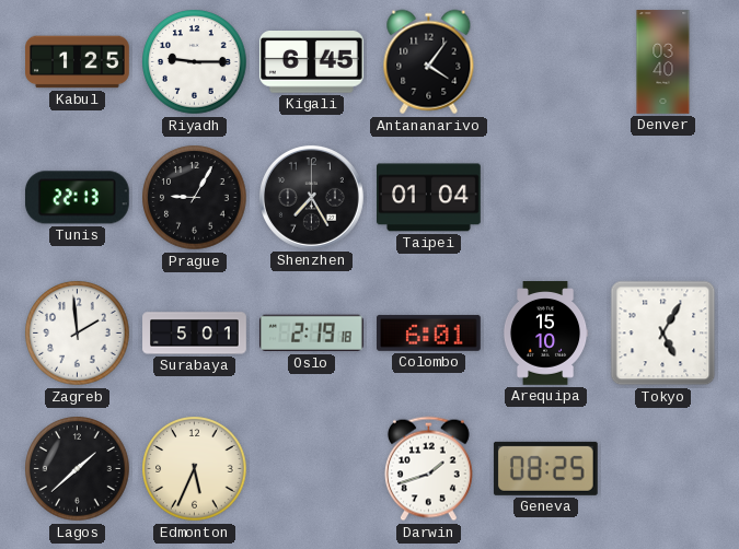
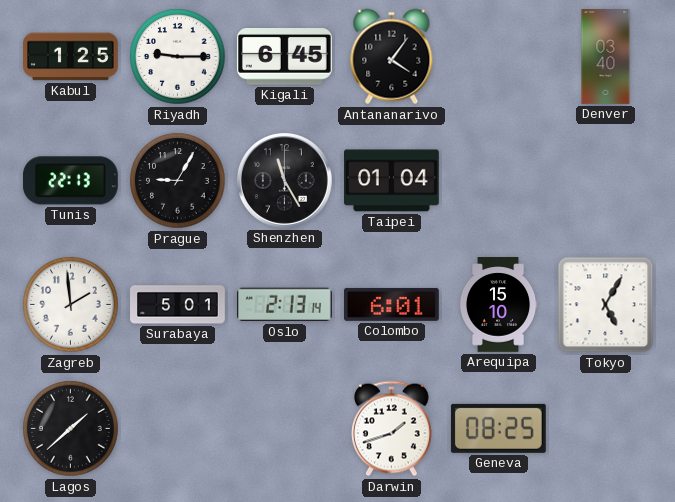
Shenzhen: 7:25 -> 11:25 (284, 180)
Oslo: 2:19 -> 2:13 (284, 305)
Edmonton: 5:34 -> none (195, 469)
